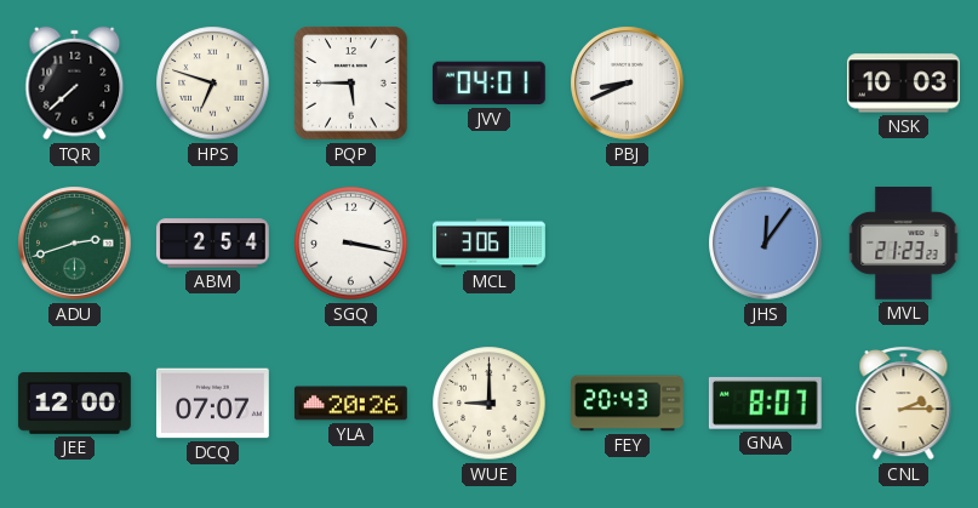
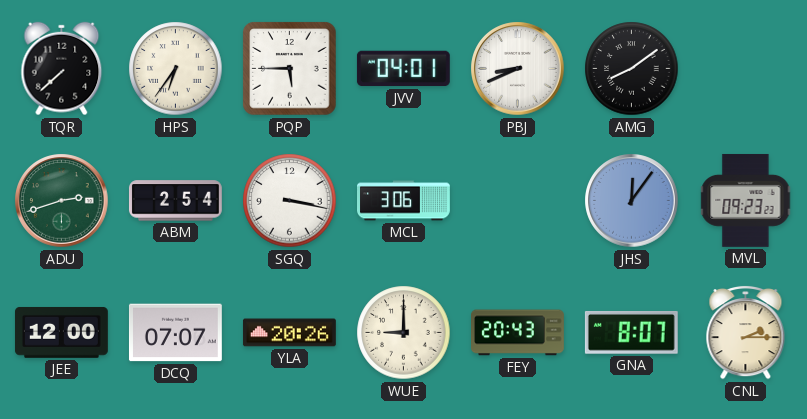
HPS: 6:48 -> 6:36 (176, 69)
AMG: none -> 8:09 (632, 69)
NSK: 10:03 -> none (903, 84)
MVL: 21:23 -> 09:23 (746, 200)
